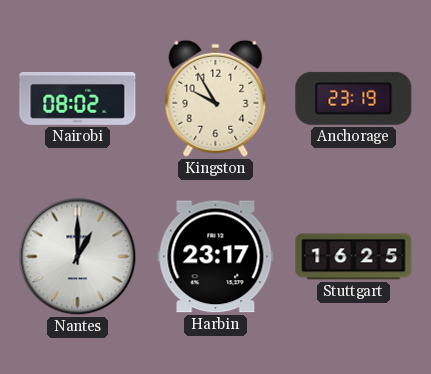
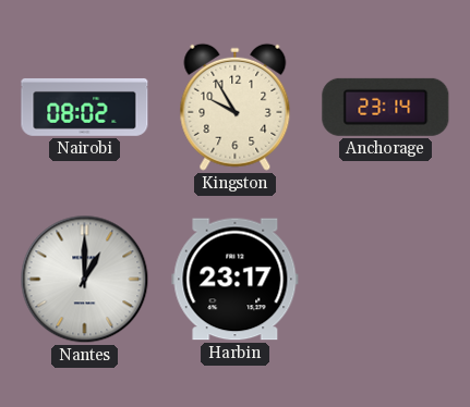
Anchorage: 23:19 -> 23:14 (386, 107)
Stuttgart: 16:25 -> none (354, 257)
